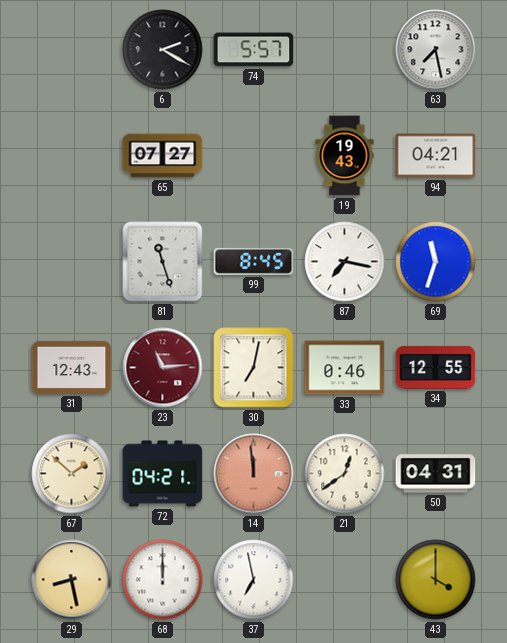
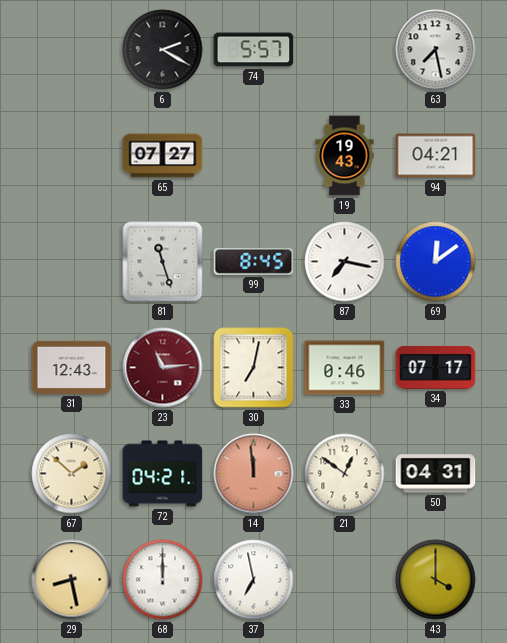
69: 11:33 -> 12:09 (436, 262)
34: 12:55 -> 07:17 (436, 367)
21: 12:39 -> 12:51 (345, 474)
